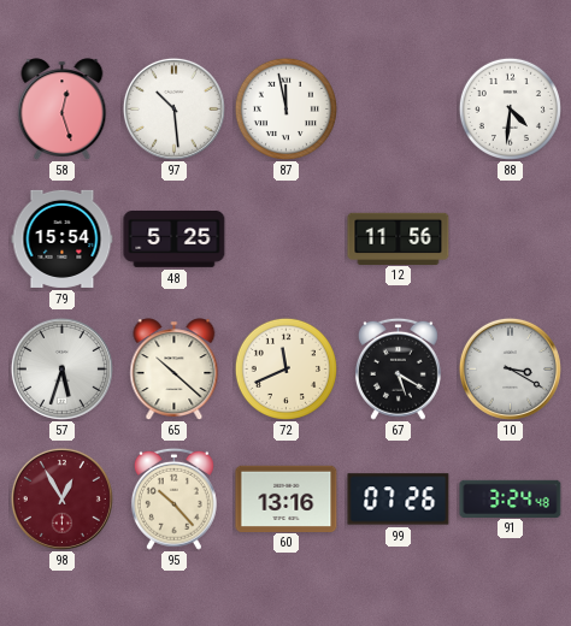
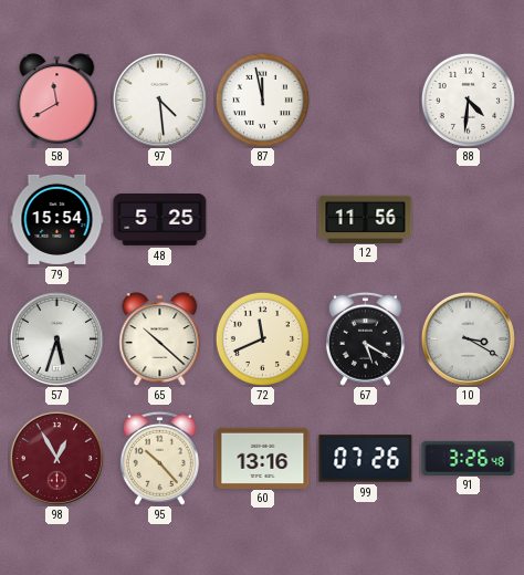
58: 12:27 -> 11:40 (57, 100)
97: 10:29 -> 4:29 (159, 100)
91: 3:24 -> 3:26 (469, 458)
